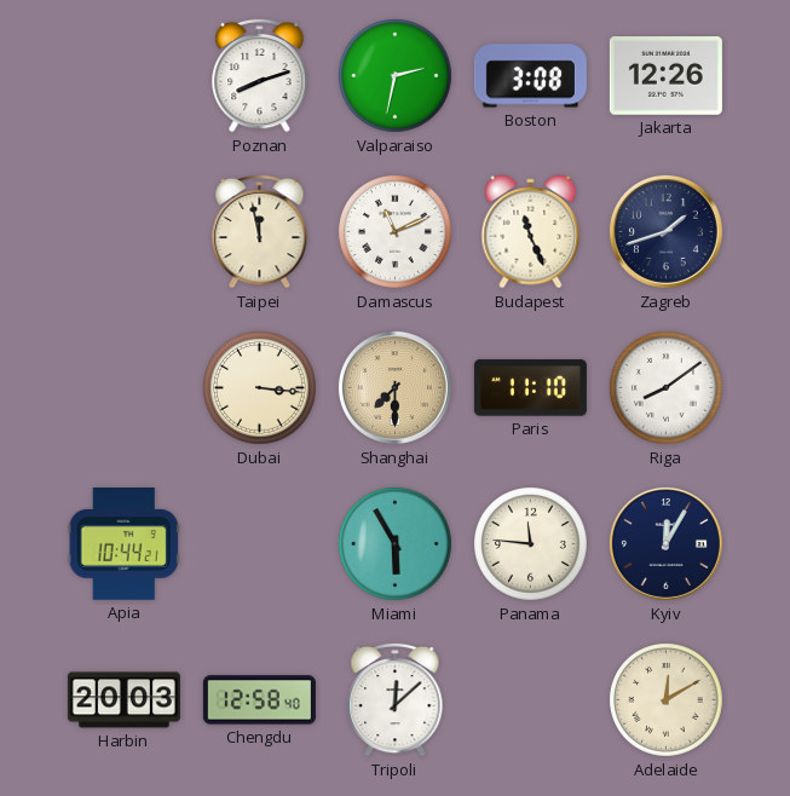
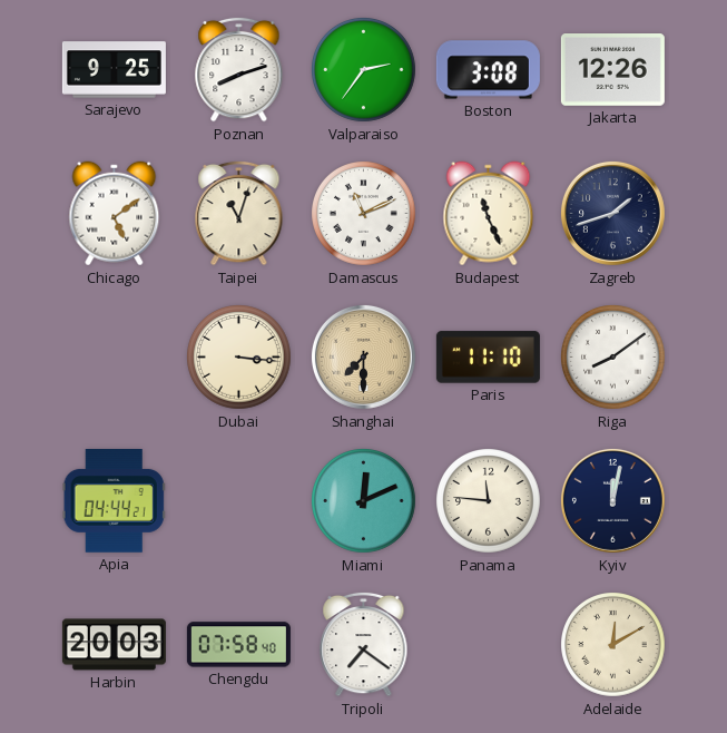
Sarajevo: none -> 9:25 (114, 70)
Valparaiso: 2:32 -> 2:36 (364, 70)
Chicago: none -> 5:09 (115, 214)
Taipei: 11:58 -> 11:03 (239, 213)
Apia: 10:44 -> 04:44 (114, 501)
Miami: 5:55 -> 12:11 (364, 501)
Kyiv: 12:05 -> 12:02 (612, 500)
Chengdu: 12:58 -> 07:58 (238, 645)
Tripoli: 12:08 -> 7:21 (364, 644)
